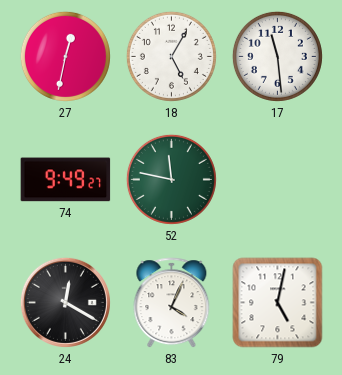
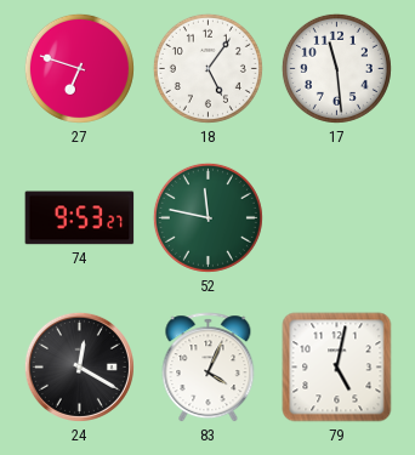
27: 12:32 -> 6:48 (79, 68)
18: 5:05 -> 5:06 (207, 68)
74: 9:49 -> 9:53 (80, 218)
